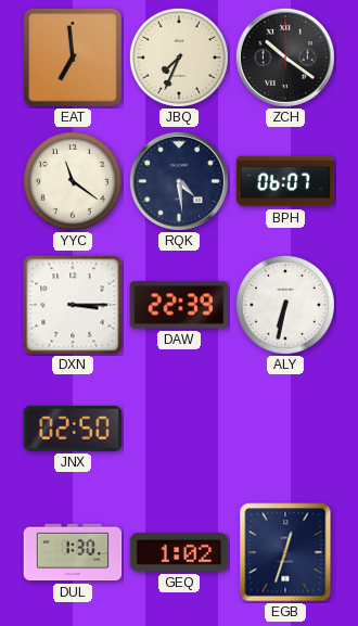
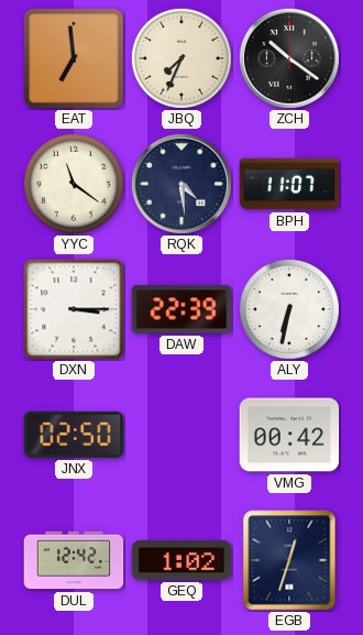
BPH: 06:07 -> 11:07 (289, 184)
VMG: none -> 00:42 (289, 435)
DUL: 1:30 -> 12:42 (74, 560)
